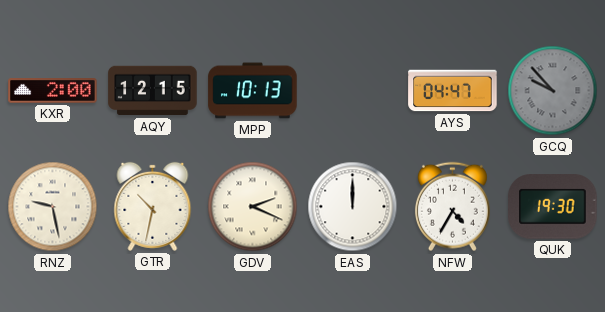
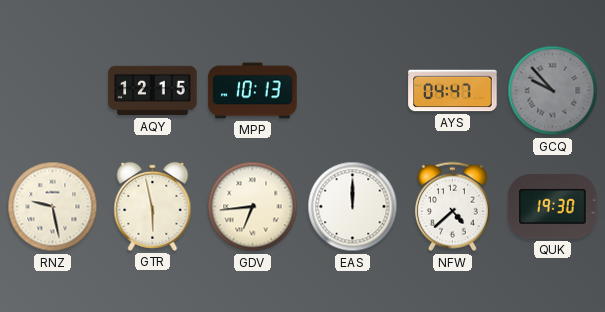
KXR: 2:00 -> none (53, 91)
GTR: 10:32 -> 5:58 (153, 206)
GDV: 2:19 -> 6:44 (253, 207)
NFW: 4:35 -> 4:38 (452, 207)
